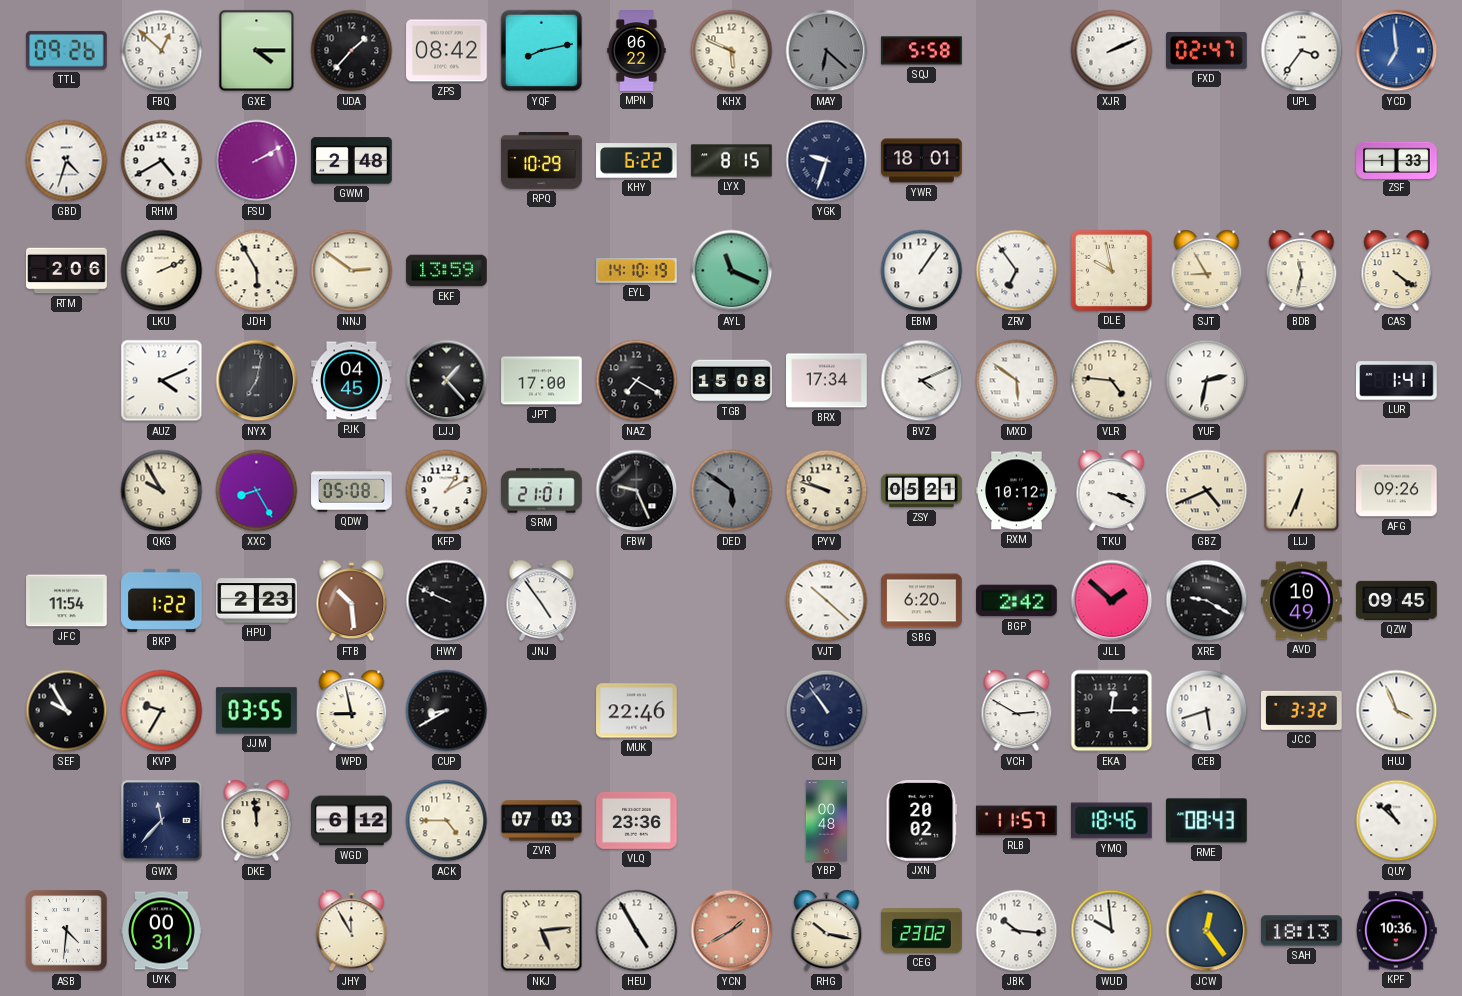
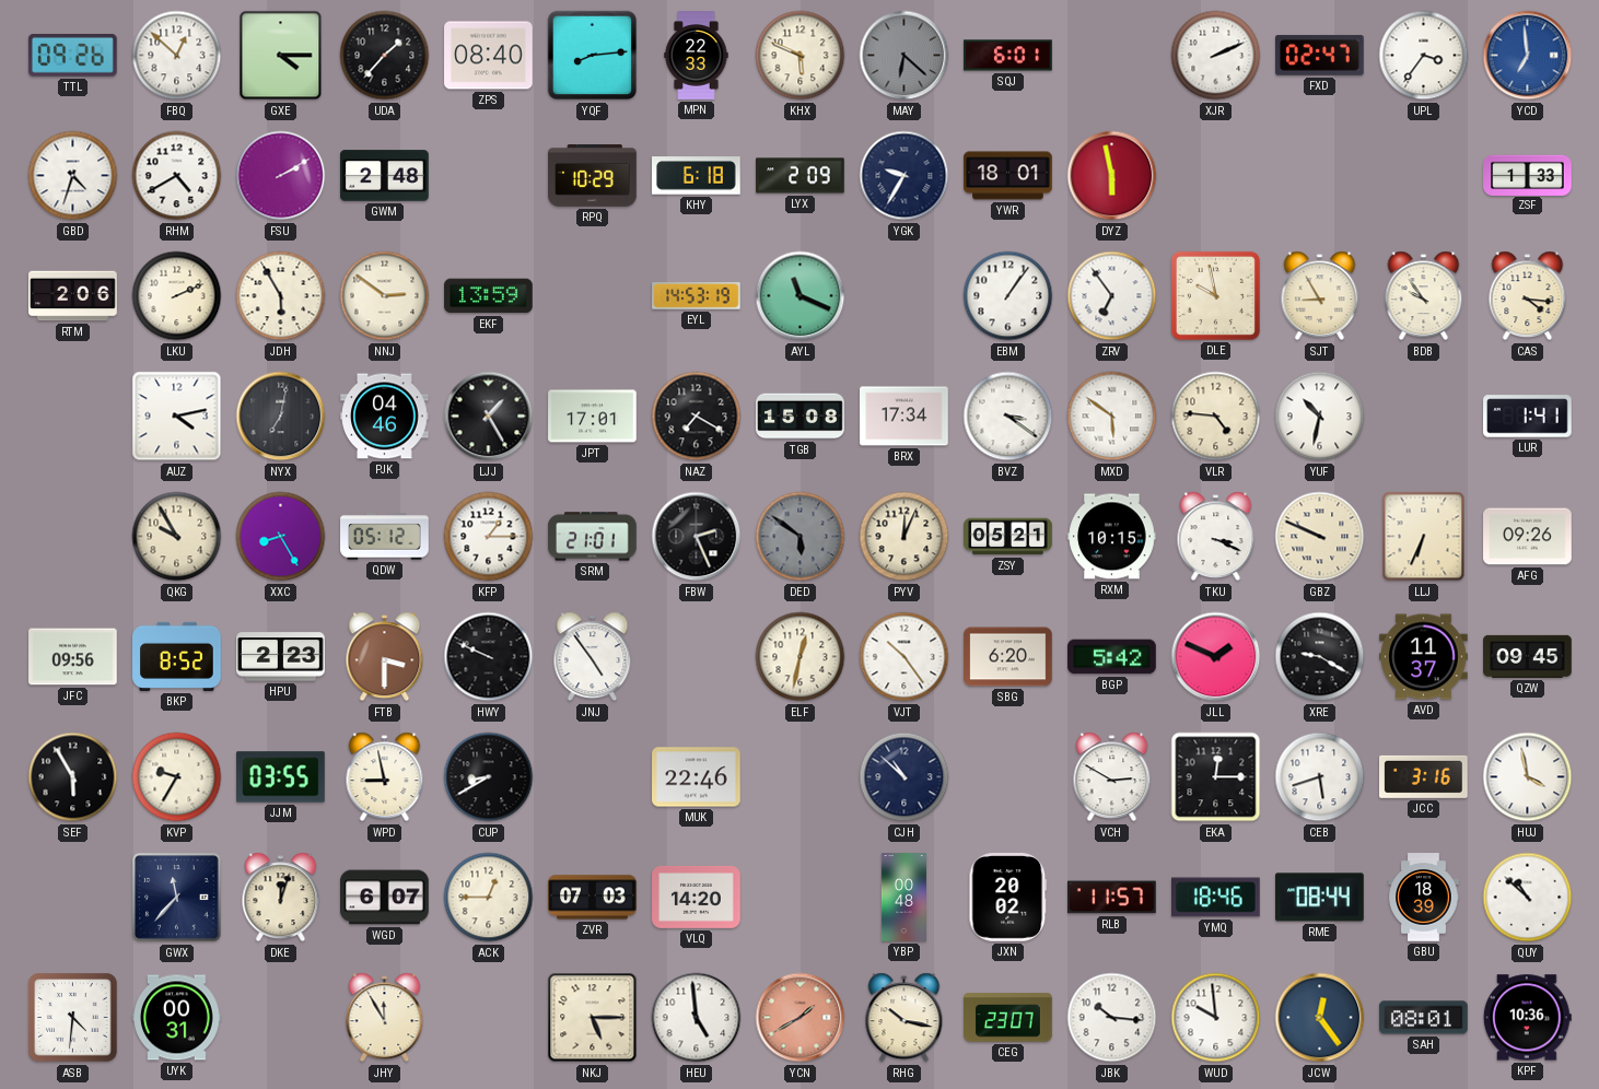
ZPS: 08:42 -> 08:40 (489, 56)
YQF: 8:13 -> 8:14 (593, 56)
MPN: 06:22 -> 22:33 (697, 56)
SQJ: 5:58 -> 6:01 (1008, 56)
KHY: 6:22 -> 6:18 (697, 176)
LYX: 8:15 -> 2:09 (801, 176)
YGK: 9:33 -> 9:35 (904, 176)
DYZ: none -> 5:58 (1112, 176)
EYL: 14:10 -> 14:53 (697, 296)
BDB: 11:32 -> 9:54 (1424, 296)
CAS: 4:21 -> 4:16 (1528, 296)
AUZ: 4:11 -> 4:13 (177, 417)
PJK: 04:45 -> 04:46 (385, 417)
LJJ: 1:23 -> 1:25 (489, 417)
JPT: 17:00 -> 17:01 (593, 417)
BVZ: 4:11 -> 3:21 (1008, 417)
YUF: 2:32 -> 10:32 (1320, 417)
QDW: 05:08 -> 05:12 (385, 537)
KFP: 1:10 -> 1:15 (489, 537)
FBW: 9:26 -> 2:26 (697, 537)
PYV: 9:48 -> 12:04 (904, 537)
RXM: 10:12 -> 10:15 (1112, 537)
GBZ: 4:41 -> 9:49 (1320, 537)
JFC: 11:54 -> 09:56 (73, 657)
BKP: 1:22 -> 8:52 (177, 656)
FTB: 10:29 -> 3:30 (385, 657)
ELF: none -> 12:32 (801, 657)
VJT: 10:22 -> 10:24 (904, 657)
BGP: 2:42 -> 5:42 (1112, 657)
JLL: 1:52 -> 1:49 (1216, 657)
AVD: 10:49 -> 11:37 (1424, 657)
SEF: 9:55 -> 5:55 (73, 777)
CJH: 10:54 -> 10:52 (904, 777)
JCC: 3:32 -> 3:16 (1424, 776)
HUJ: 3:56 -> 3:58 (1528, 777)
DKE: 11:59 -> 12:03 (281, 898)
WGD: 6:12 -> 6:07 (385, 898)
ACK: 4:45 -> 12:45 (489, 898)
VLQ: 23:36 -> 14:20 (697, 897)
RME: 08:43 -> 08:44 (1320, 898)
GBU: none -> 18:39 (1424, 898)
NKJ: 5:14 -> 5:15 (593, 1018)
HEU: 4:55 -> 4:59 (697, 1018)
CEG: 23:02 -> 23:07 (1008, 1018)
SAH: 18:13 -> 08:01 (1424, 1018)
